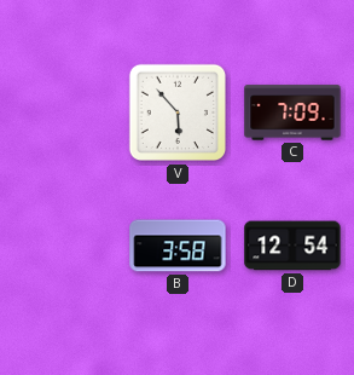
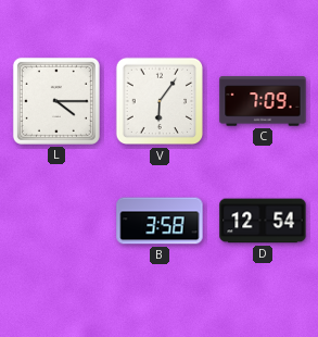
L: none -> 4:15 (56, 101)
V: 5:53 -> 6:06 (160, 101)
